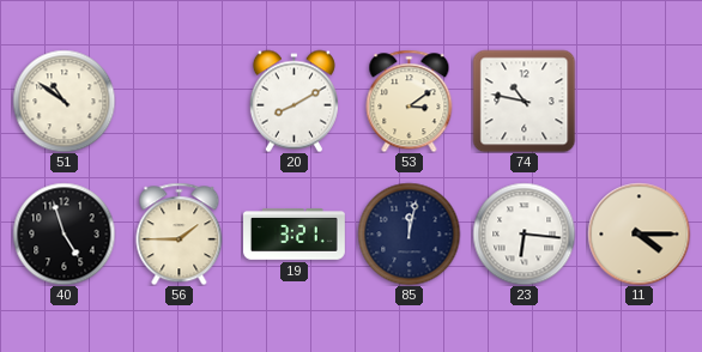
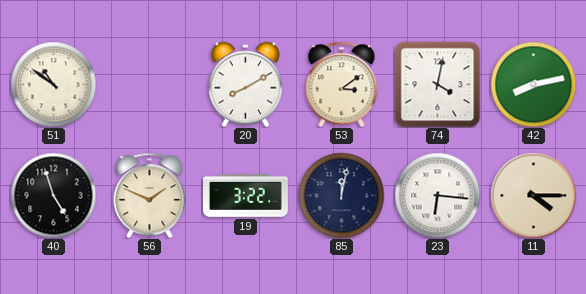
74: 10:47 -> 4:02 (437, 84)
42: none -> 8:13 (533, 84)
56: 1:45 -> 1:49 (150, 195)
19: 3:21 -> 3:22 (246, 196)
